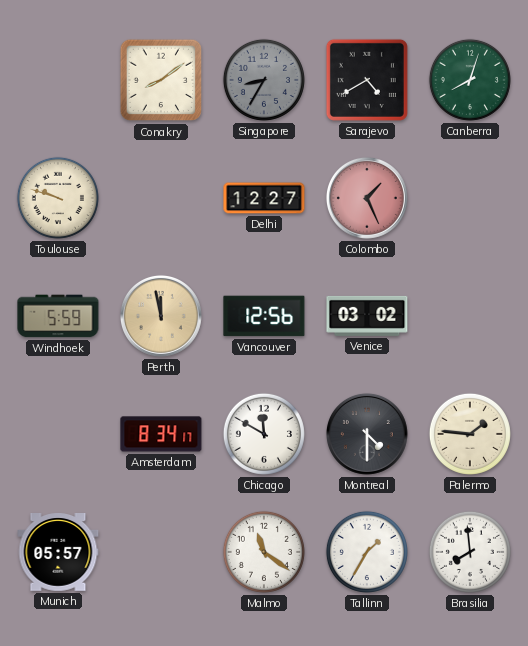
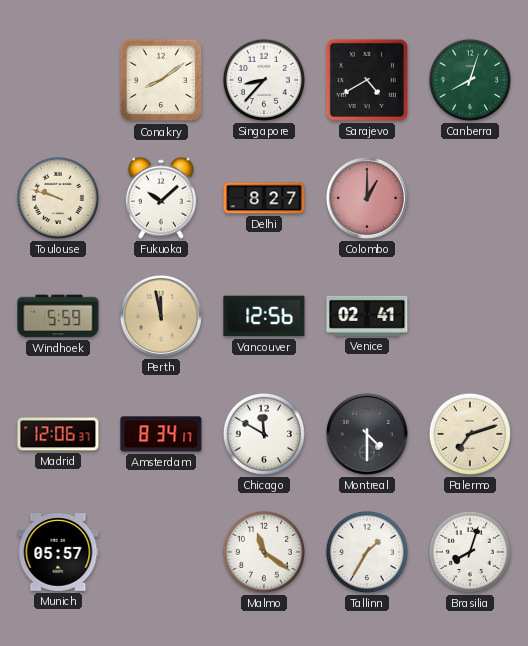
Singapore: 8:35 -> 8:37 (264, 80)
Singapore dial: grey -> white (264, 80)
Fukuoka: none -> 10:08 (161, 198)
Delhi: 12:27 -> 8:27 (264, 198)
Colombo: 1:26 -> 1:00 (367, 198)
Venice: 03:02 -> 02:41 (367, 316)
Madrid: none -> 12:06 (58, 434)
Palermo: 1:46 -> 7:12 (470, 434)
Brasilia: 7:59 -> 8:03 (470, 552)
